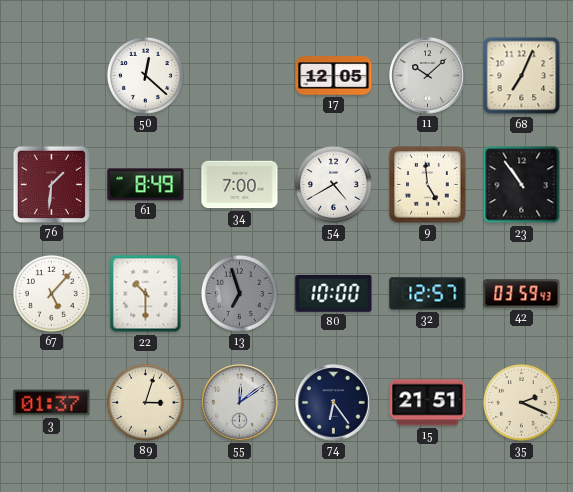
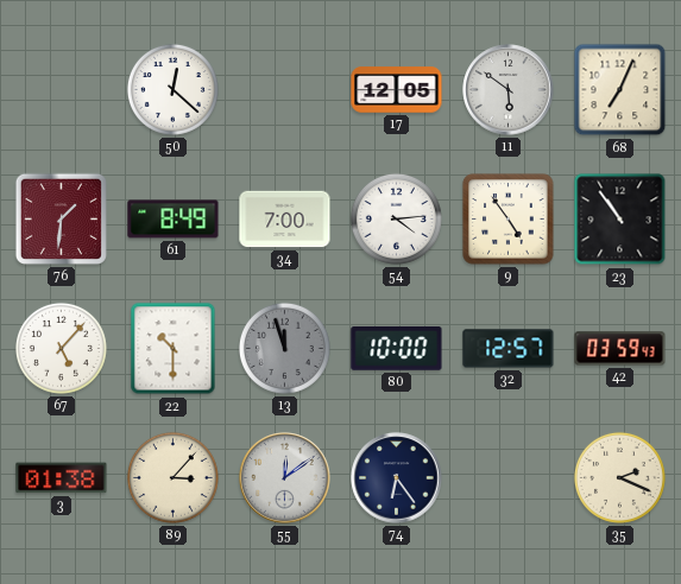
11: 10:08 -> 5:51 (509, 90)
54: 4:40 -> 4:14 (396, 218)
9: 4:59 -> 4:54 (509, 220)
13: 6:57 -> 11:57 (284, 348)
3: 01:37 -> 01:38 (62, 478)
89: 3:03 -> 3:07 (172, 477)
15: 21:51 -> none (428, 403)
